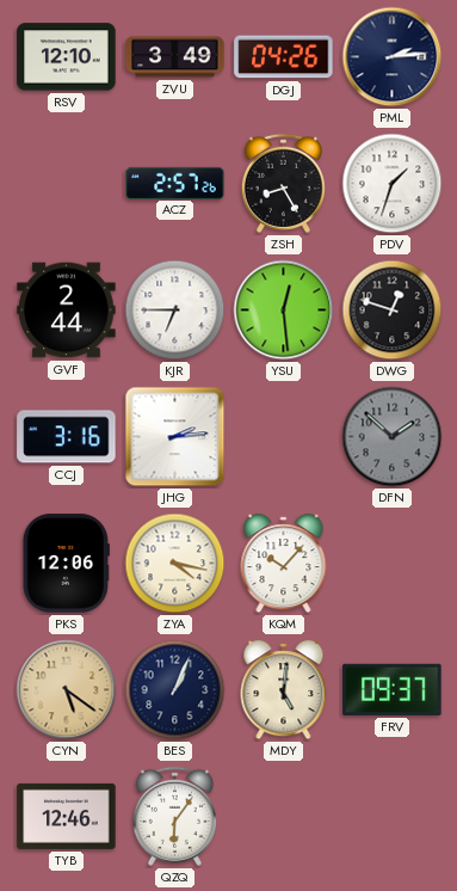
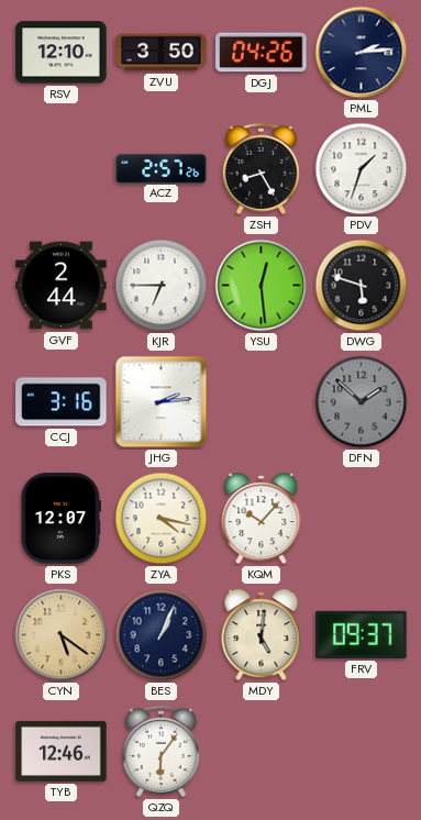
ZVU: 3:49 -> 3:50 (162, 53)
DWG: 12:48 -> 5:48 (362, 286)
PKS: 12:06 -> 12:07 (60, 519)
